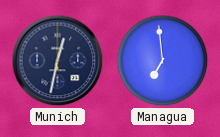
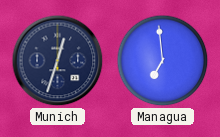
Munich: 12:32 -> 12:33 (58, 61)
